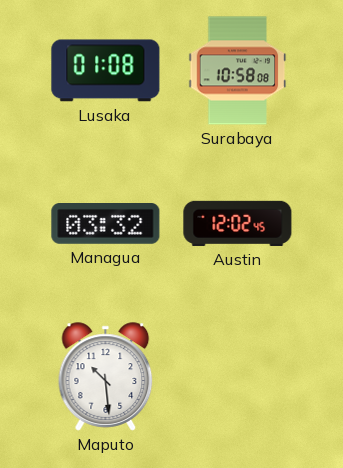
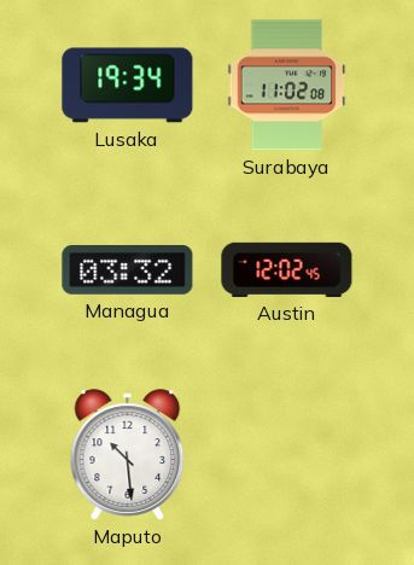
Lusaka: 01:08 -> 19:34 (128, 86)
Surabaya: 10:58 -> 11:02 (287, 86)
